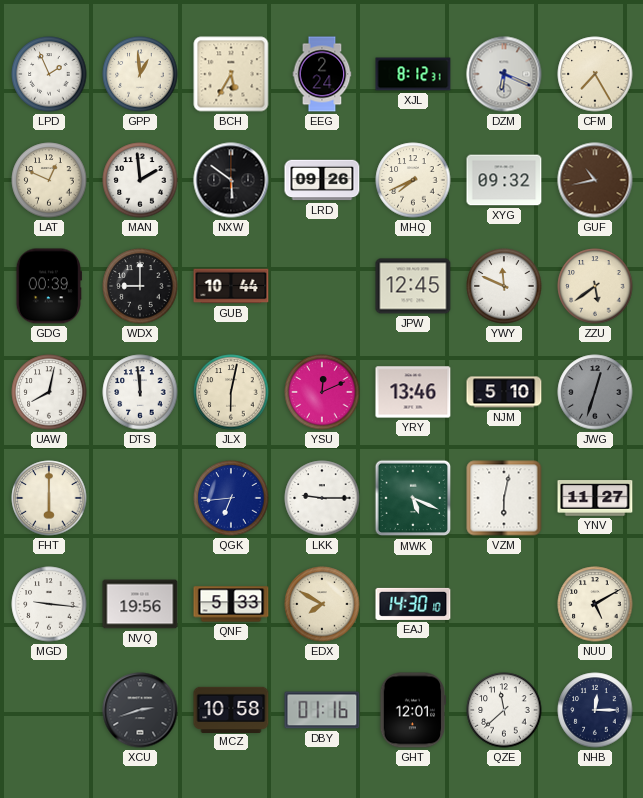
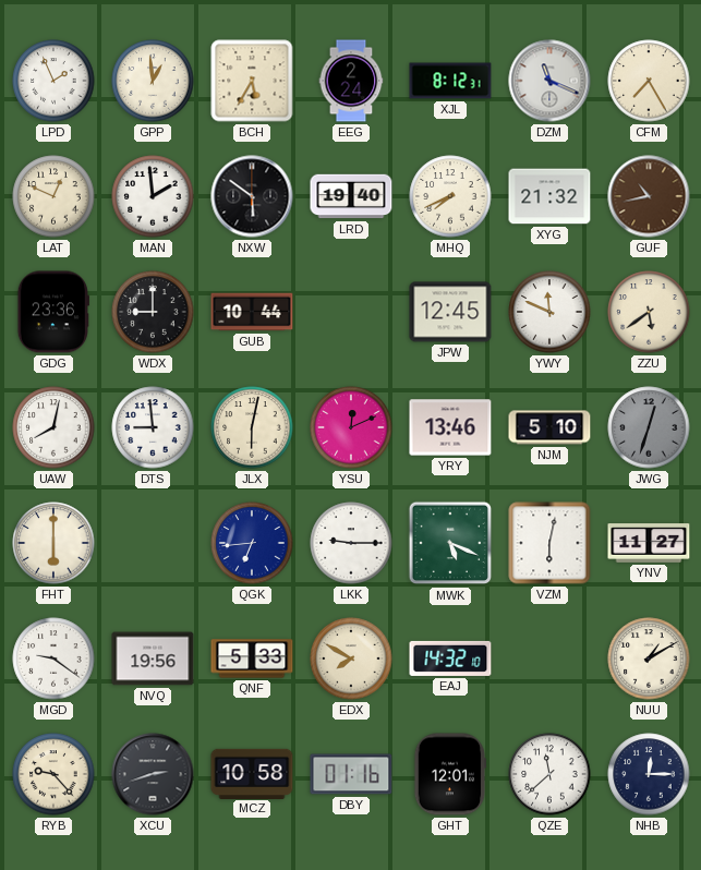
DZM: 6:19 -> 11:19 (549, 81)
LRD: 09:26 -> 19:40 (351, 196)
XYG: 09:32 -> 21:32 (549, 196)
GDG: 00:39 -> 23:36 (52, 312)
DTS: 11:59 -> 8:59 (153, 427)
MGD: 9:16 -> 9:21 (53, 658)
EAJ: 14:30 -> 14:32 (450, 658)
NUU: 5:10 -> 1:10 (649, 658)
RYB: none -> 9:23 (53, 774)
